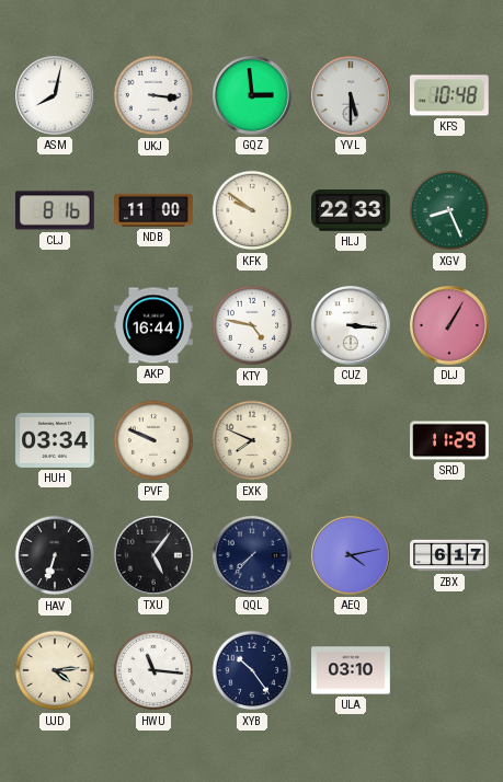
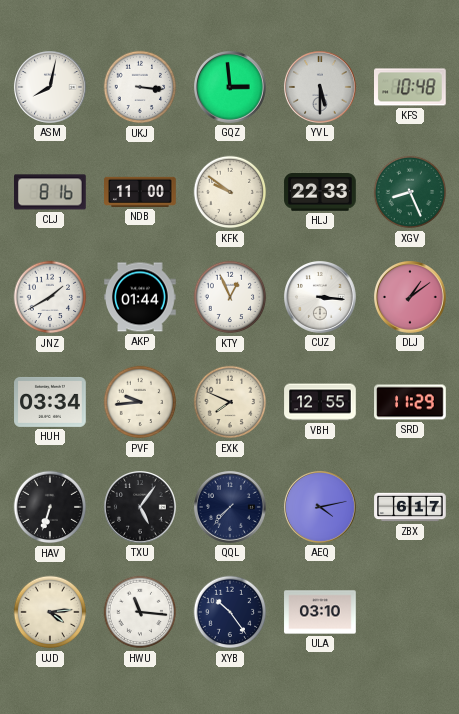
JNZ: none -> 1:40 (50, 297)
AKP: 16:44 -> 01:44 (140, 297)
KTY: 4:47 -> 12:56 (230, 297)
DLJ: 1:05 -> 1:09 (411, 298)
PVF: 9:49 -> 9:44 (140, 402)
VBH: none -> 12:55 (320, 402)
